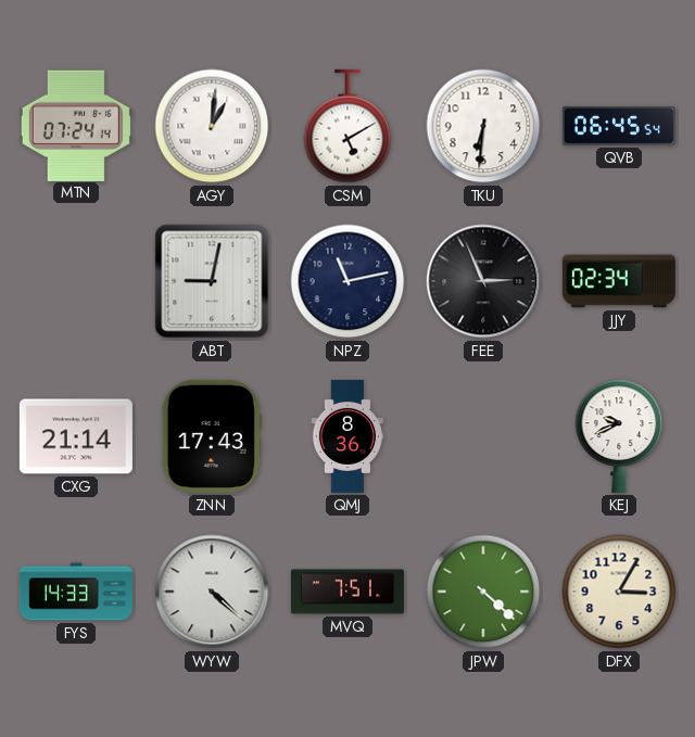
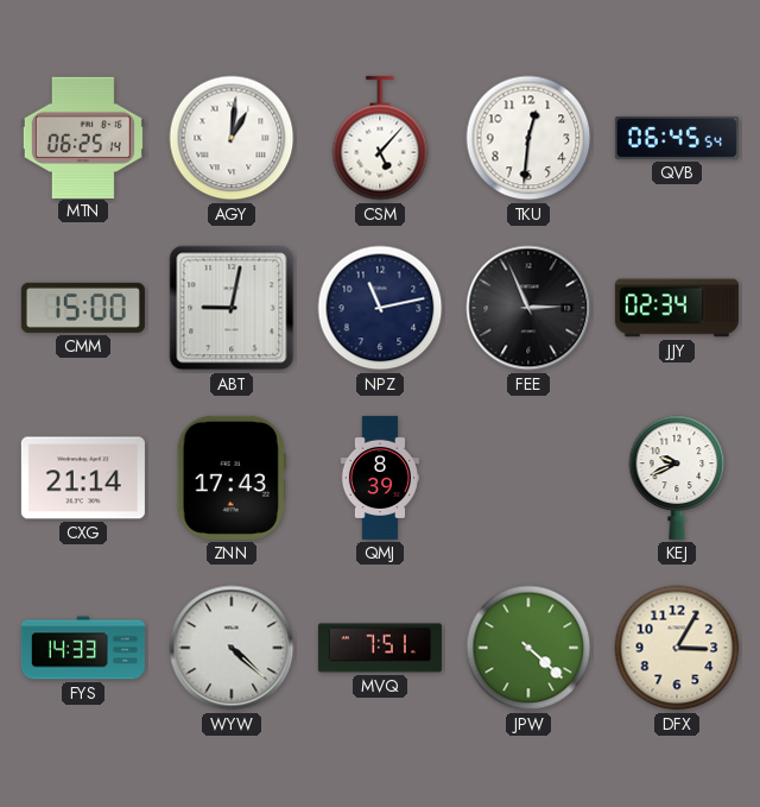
MTN: 07:24 -> 06:25 (83, 137)
CSM: 5:10 -> 5:07 (380, 138)
TKU: 6:31 -> 12:31 (528, 138)
CMM: none -> 15:00 (83, 308)
QMJ: 8:36 -> 8:39 (379, 478)
